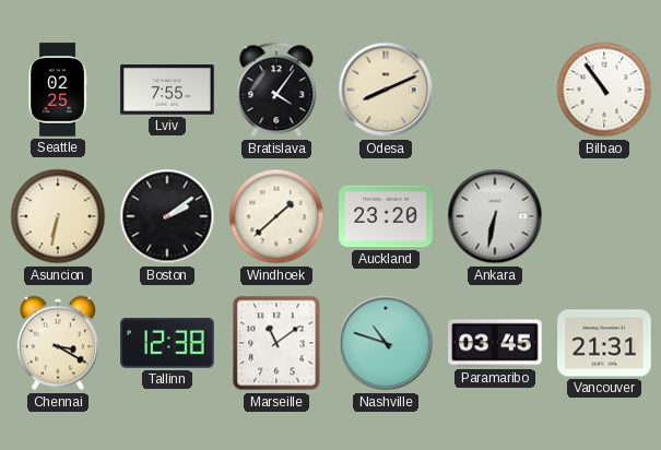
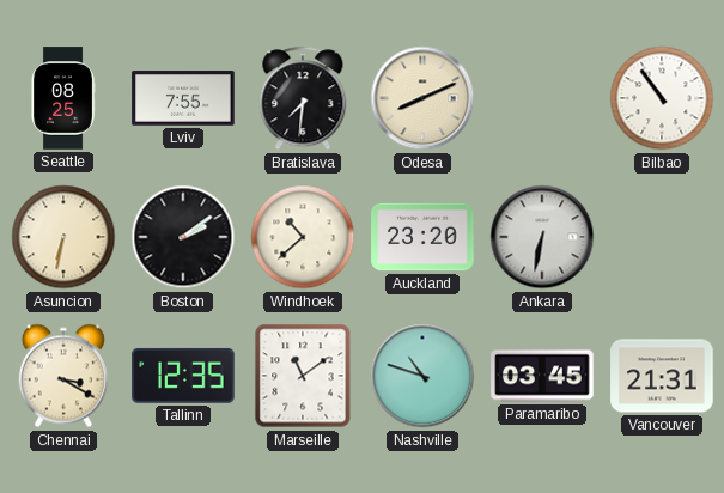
Seattle: 02:25 -> 08:25 (63, 98)
Bratislava: 4:06 -> 7:31 (303, 98)
Windhoek: 1:38 -> 10:38 (303, 237)
Tallinn: 12:38 -> 12:35 (183, 376)
